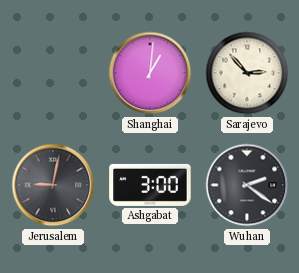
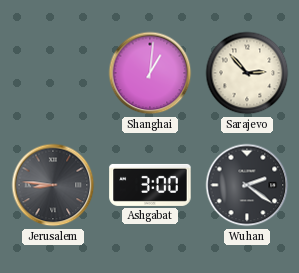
Jerusalem: 9:02 -> 8:46 (53, 185)
